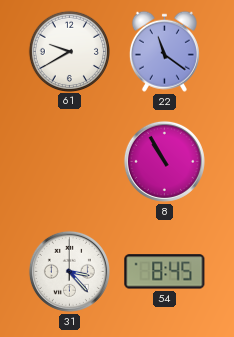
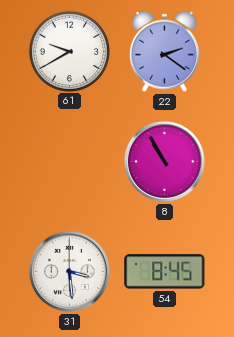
22: 11:21 -> 2:21 (164, 51)
31: 3:23 -> 3:29 (69, 271)
